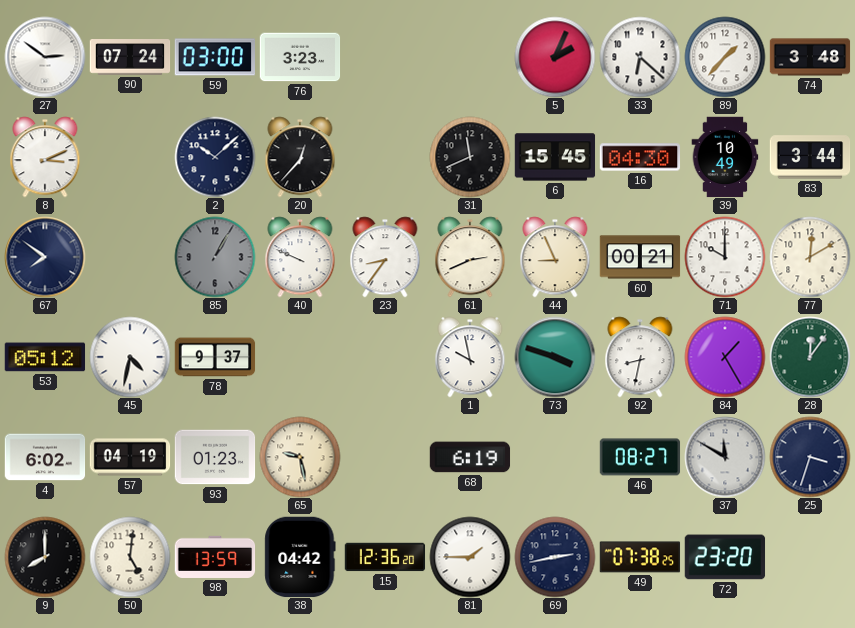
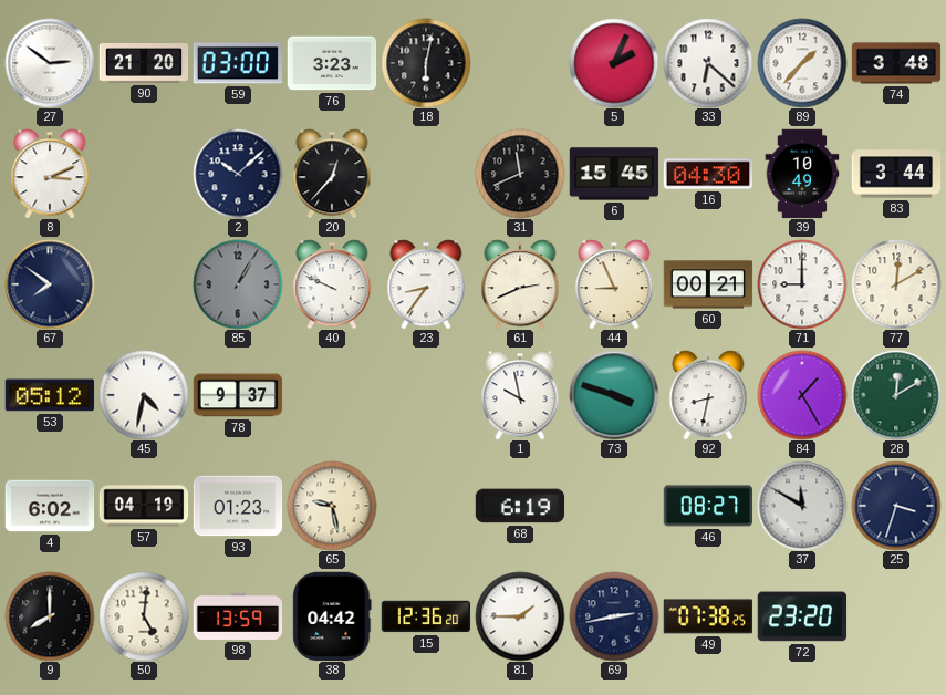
90: 07:24 -> 21:20 (144, 64)
18: none -> 6:02 (426, 63)
71: 10:00 -> 9:00 (802, 284)
28: 12:06 -> 12:10 (896, 395)
